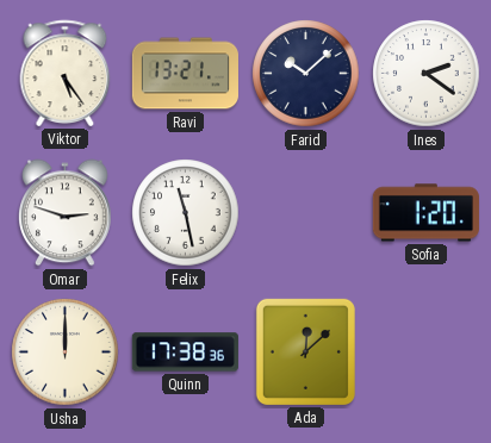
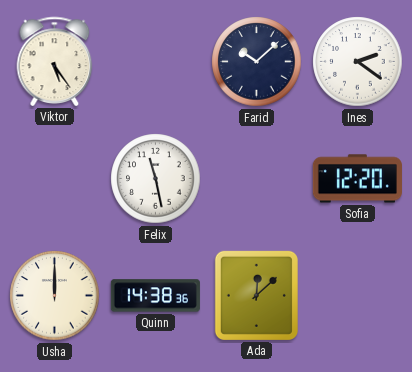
Ravi: 13:21 -> none (185, 74)
Omar: 2:48 -> none (66, 213)
Sofia: 1:20 -> 12:20 (357, 179)
Quinn: 17:38 -> 14:38 (155, 296)
